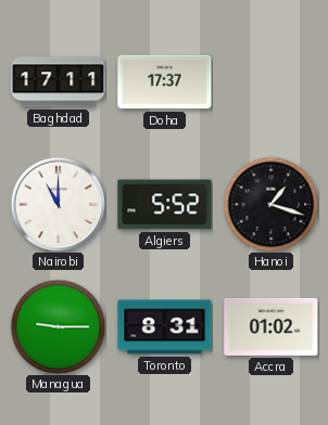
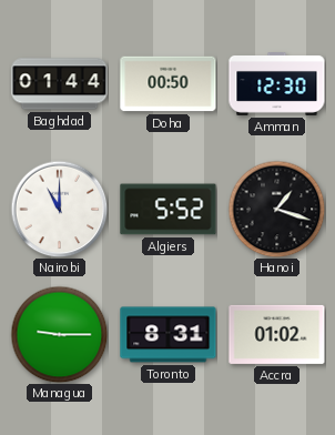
Baghdad: 17:11 -> 01:44 (60, 84)
Doha: 17:37 -> 00:50 (169, 84)
Amman: none -> 12:30 (277, 84)
